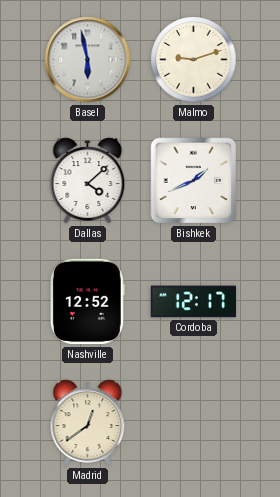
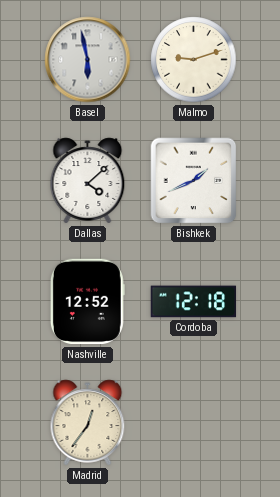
Cordoba: 12:17 -> 12:18 (194, 302)
Madrid: 12:39 -> 12:36 (88, 423)
